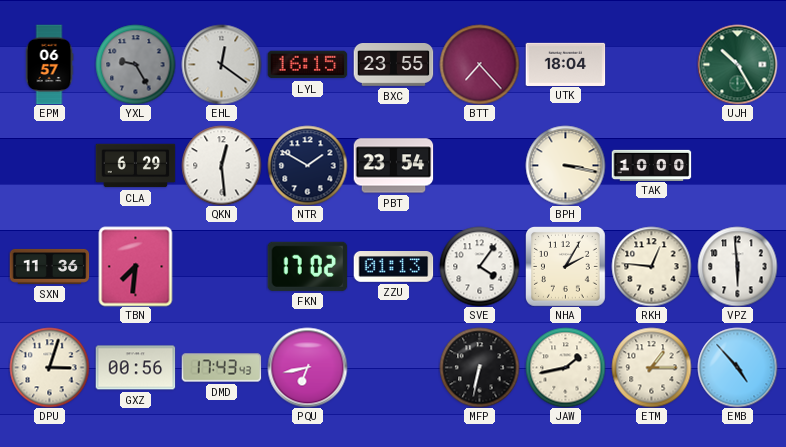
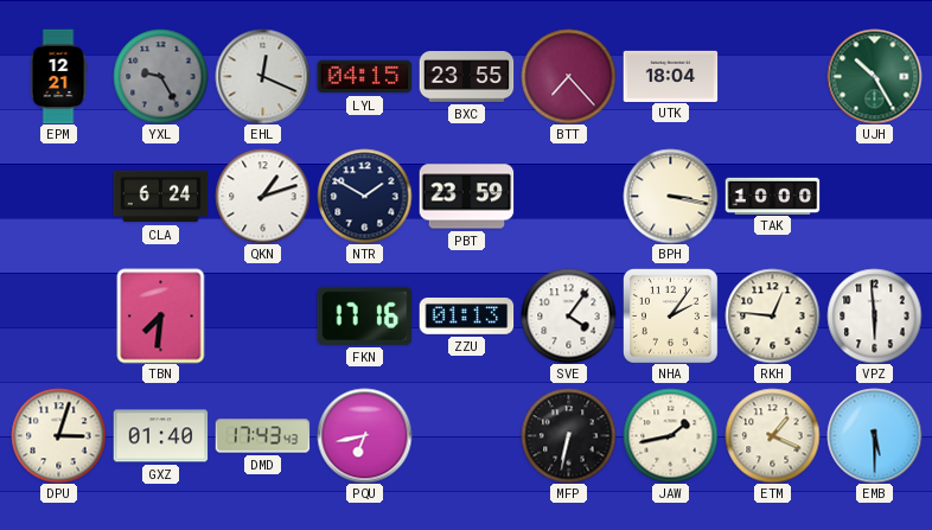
EPM: 06:57 -> 12:21 (58, 76)
EHL: 12:21 -> 12:19 (262, 76)
LYL: 16:15 -> 04:15 (364, 77)
CLA: 6:29 -> 6:24 (160, 197)
QKN: 12:29 -> 1:12 (262, 196)
PBT: 23:54 -> 23:59 (466, 197)
SXN: 11:36 -> none (49, 266)
FKN: 17:02 -> 17:16 (364, 315)
NHA: 2:05 -> 2:06 (671, 317)
GXZ: 00:56 -> 01:40 (160, 436)
ETM: 1:15 -> 1:19 (772, 435)
EMB: 4:53 -> 5:30 (874, 435)
